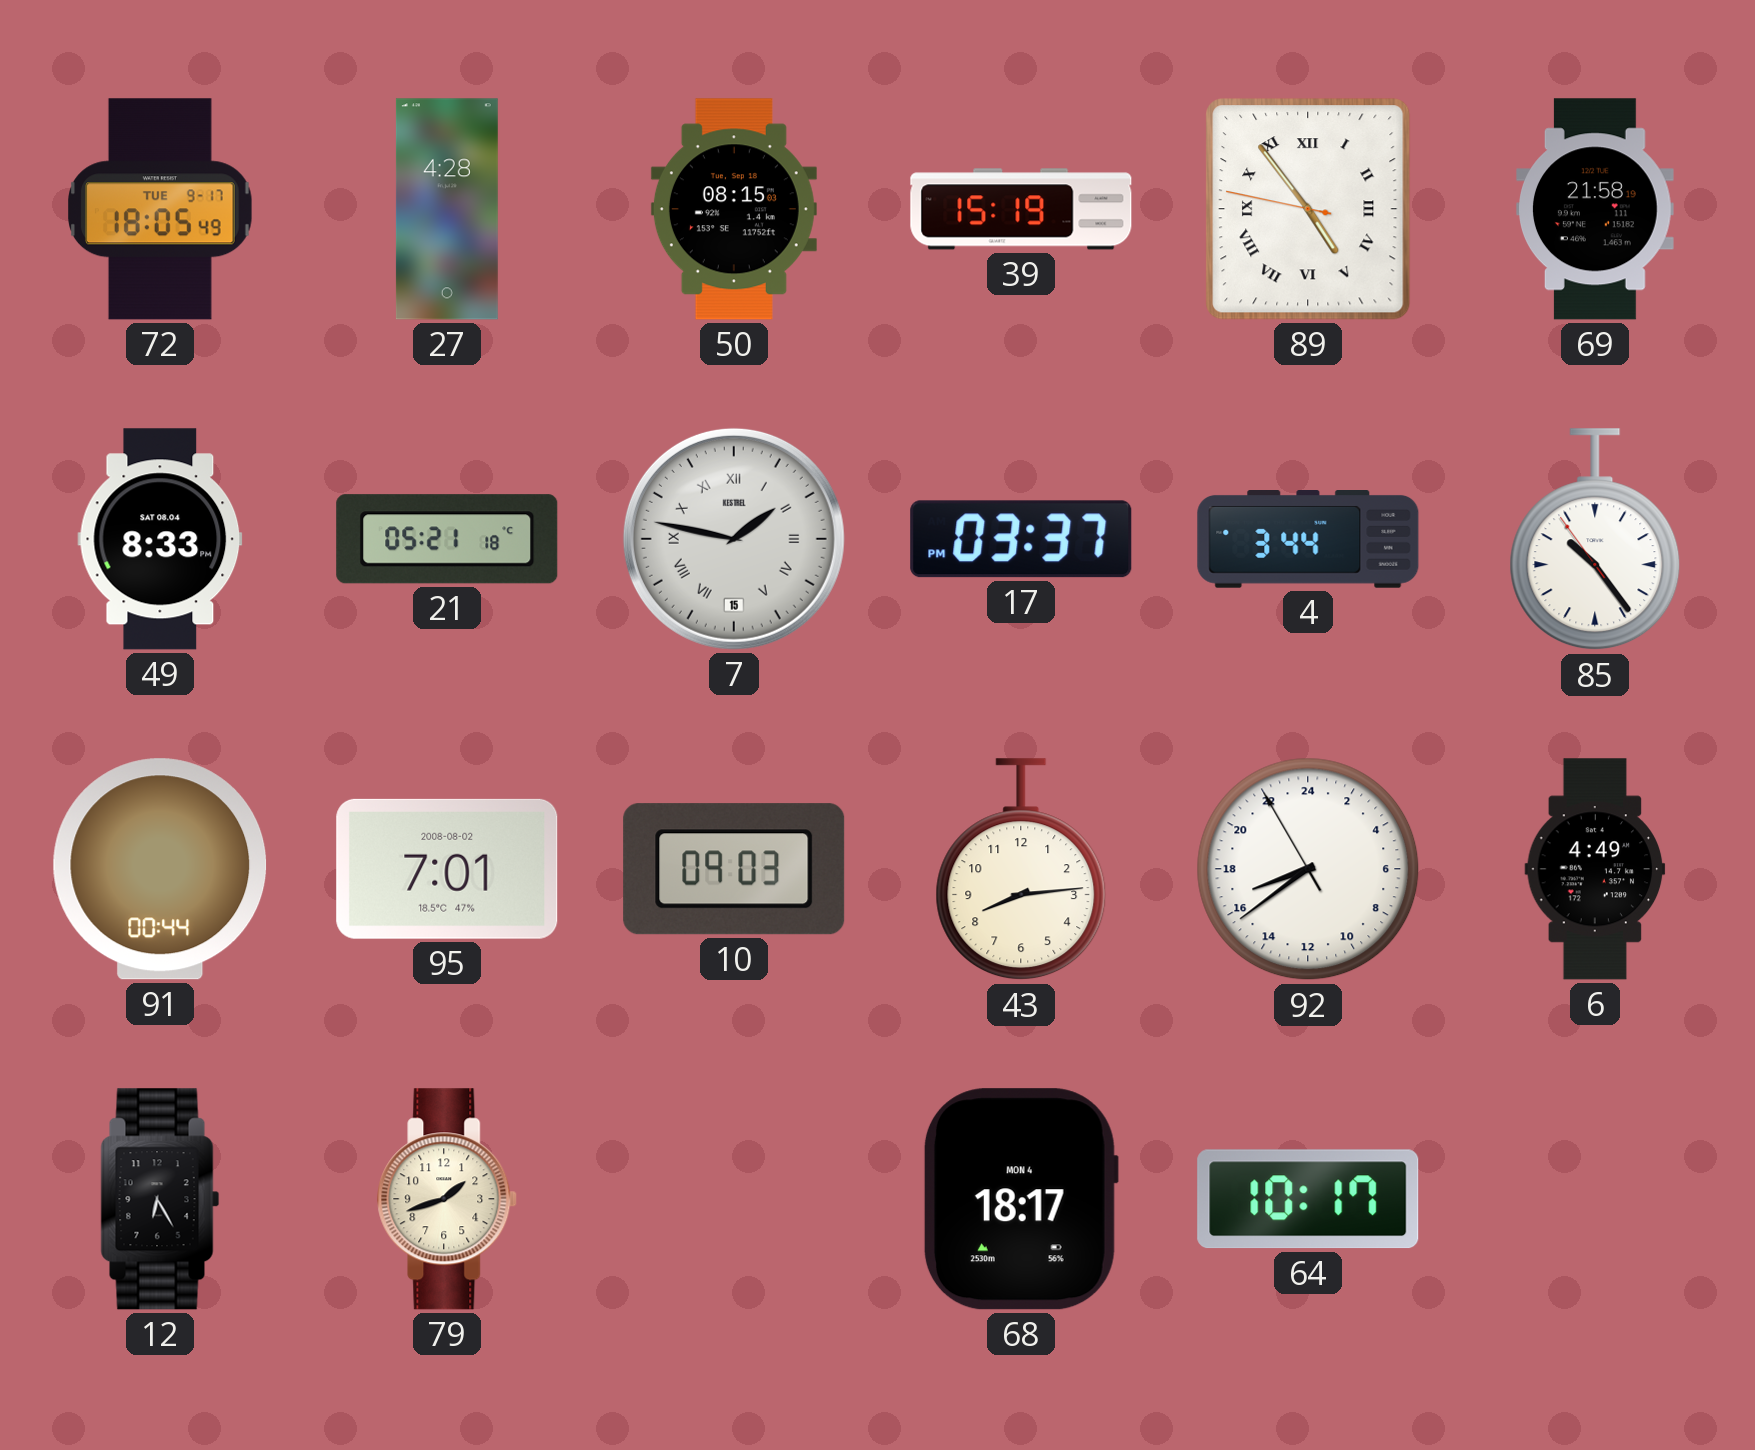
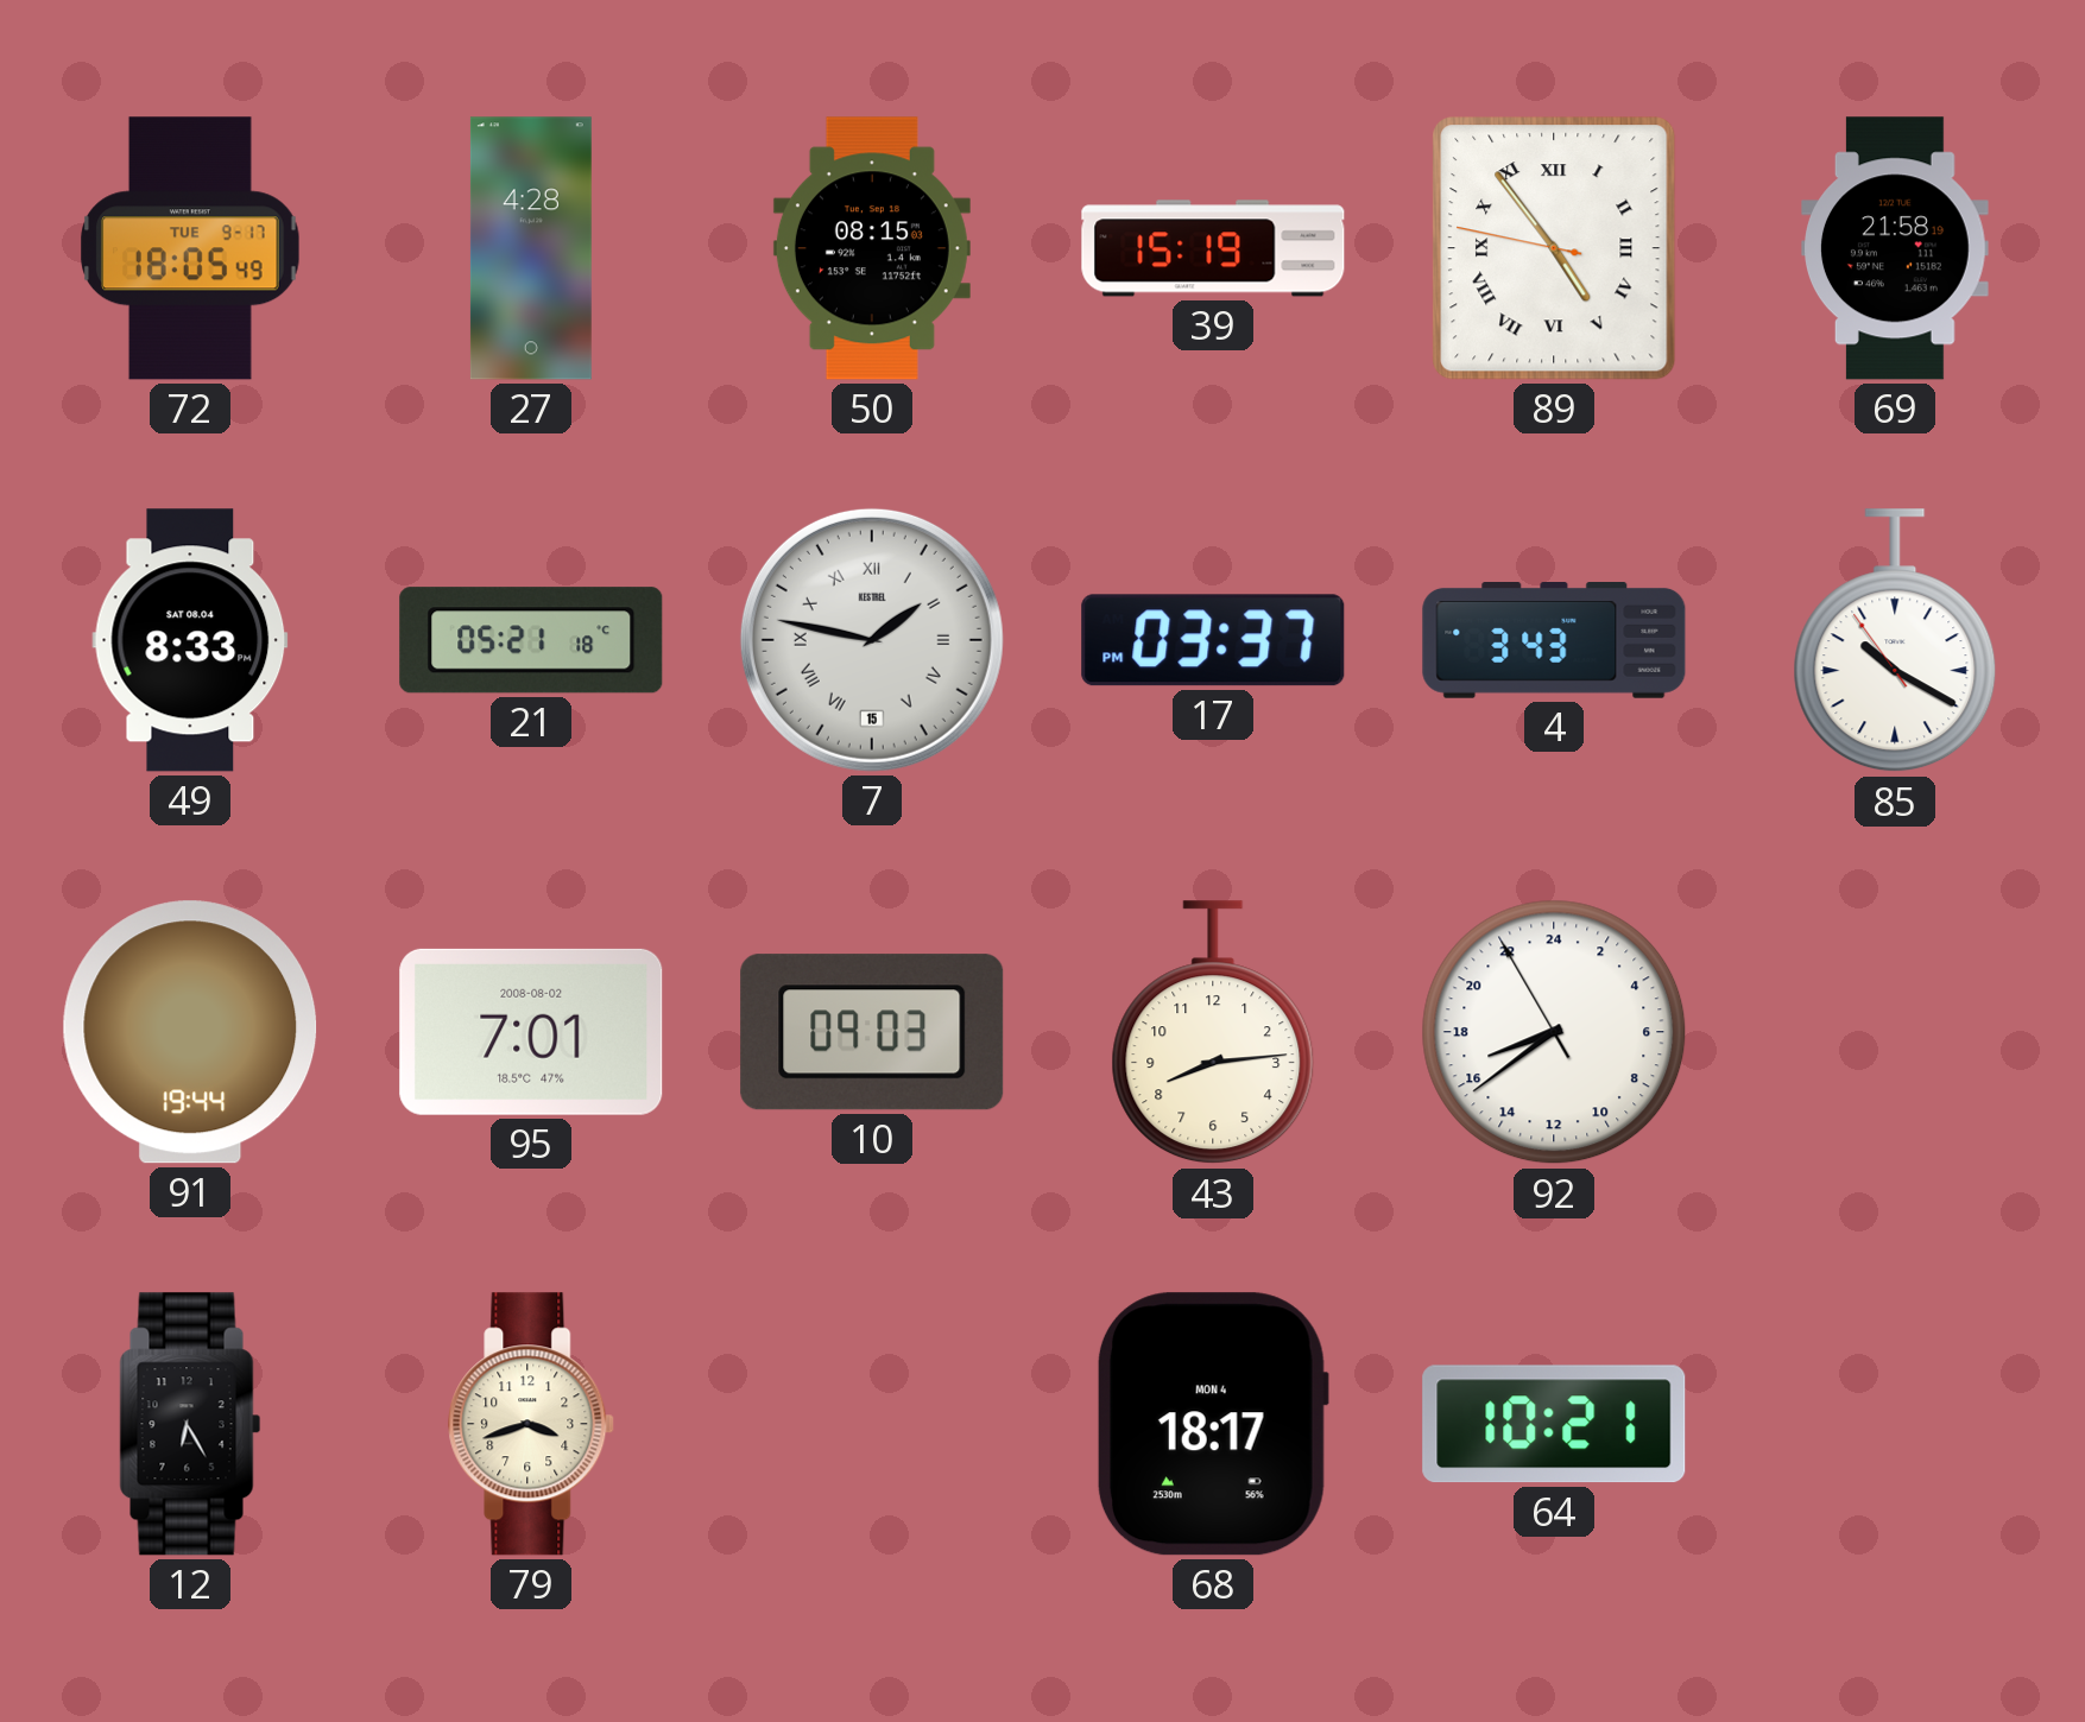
4: 3:44 -> 3:43 (1554, 641)
85: 10:23 -> 10:19 (1895, 641)
91: 00:44 -> 19:44 (190, 1032)
6: 4:49 -> none (1595, 869)
79: 1:42 -> 3:42 (532, 1424)
64: 10:17 -> 10:21 (1554, 1424)
